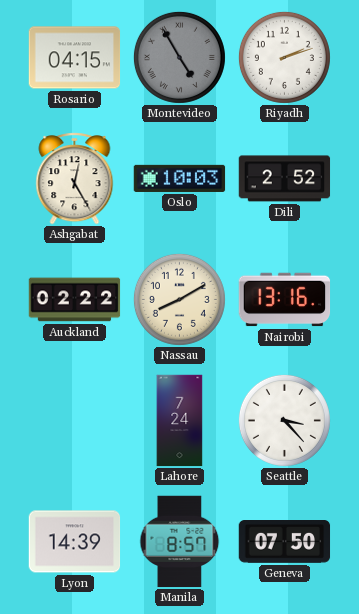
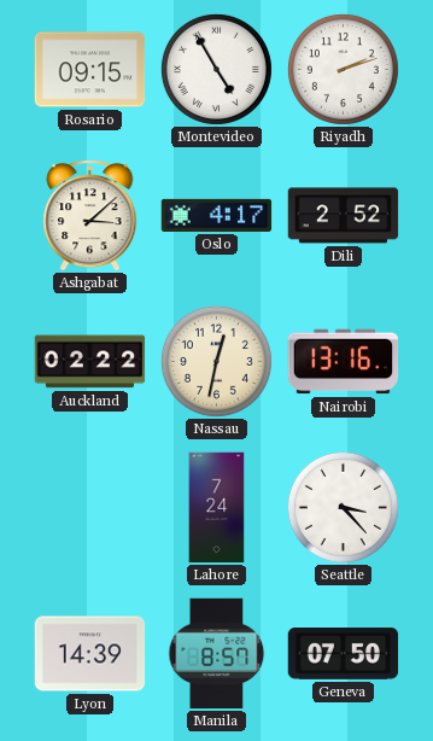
Rosario: 04:15 -> 09:15 (90, 70)
Montevideo dial: grey -> white (216, 69)
Ashgabat: 12:25 -> 3:08 (90, 216)
Oslo: 10:03 -> 4:17 (217, 215)
Nassau: 8:10 -> 12:32 (216, 361)
